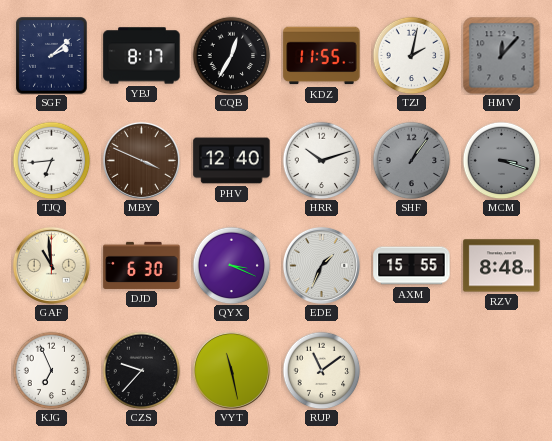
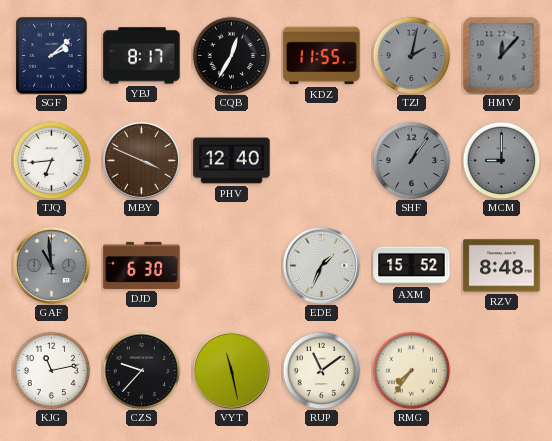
TZJ dial: white -> grey (411, 55)
HRR: 10:12 -> none (321, 160)
MCM: 3:18 -> 9:00 (501, 160)
GAF dial: cream -> grey (51, 265)
QYX: 3:19 -> none (231, 265)
AXM: 15:55 -> 15:52 (412, 266)
KJG: 6:56 -> 11:13 (51, 370)
RMG: none -> 7:36 (411, 370)
